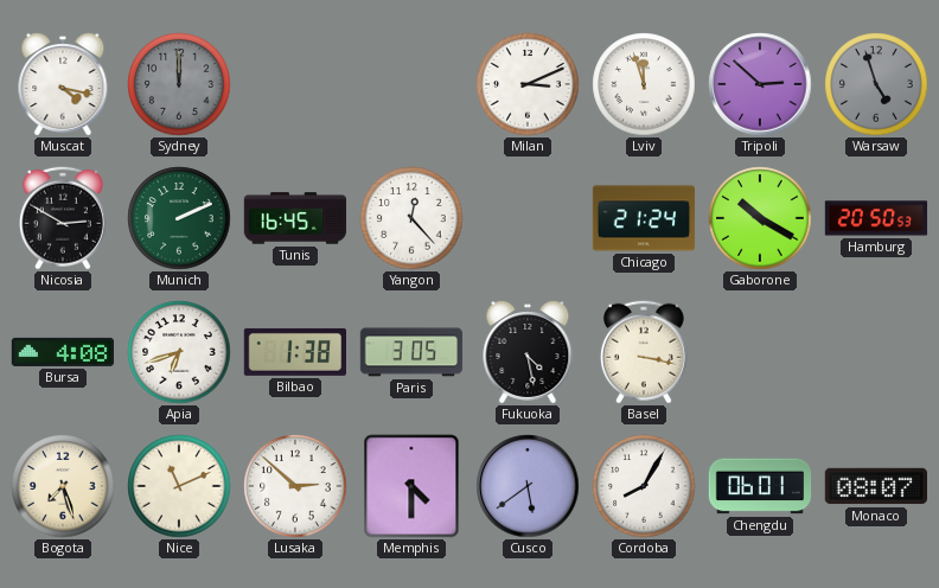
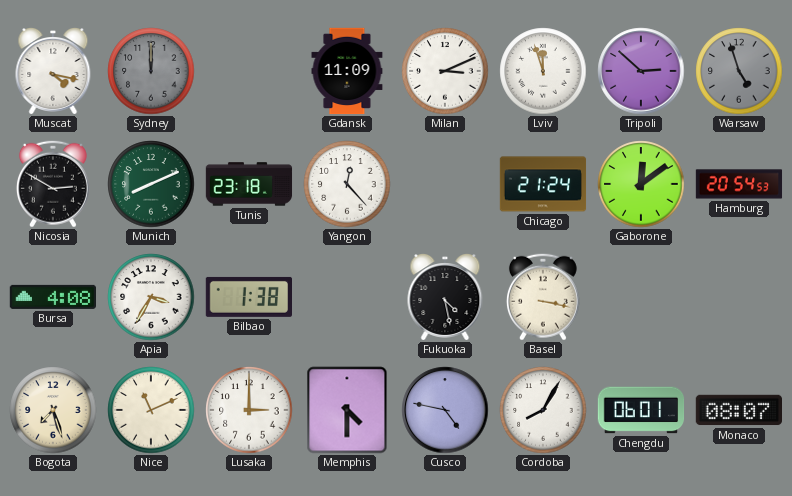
Gdansk: none -> 11:09 (347, 71)
Munich: 2:11 -> 8:11 (151, 184)
Tunis: 16:45 -> 23:18 (249, 184)
Gaborone: 10:20 -> 12:09 (641, 184)
Hamburg: 20:50 -> 20:54 (739, 184)
Apia: 6:42 -> 3:35 (151, 297)
Paris: 3:05 -> none (411, 352)
Lusaka: 2:52 -> 3:00 (249, 410)
Cusco: 5:39 -> 4:47 (445, 410)
